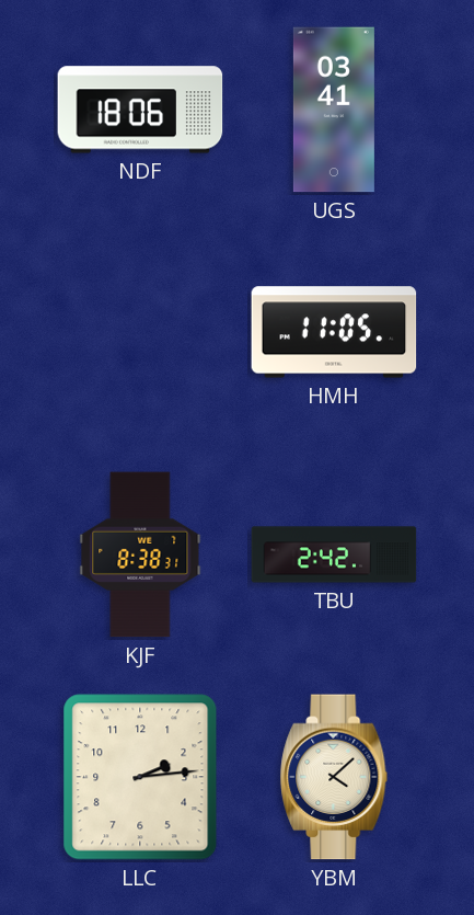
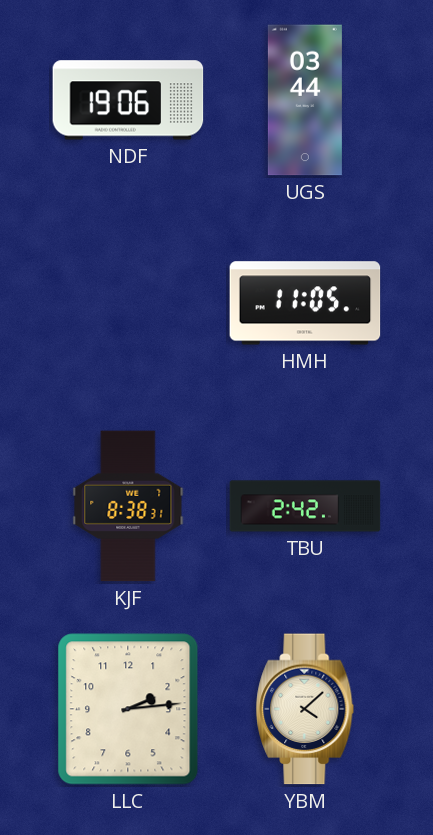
NDF: 18:06 -> 19:06 (128, 100)
UGS: 03:41 -> 03:44 (305, 100)
